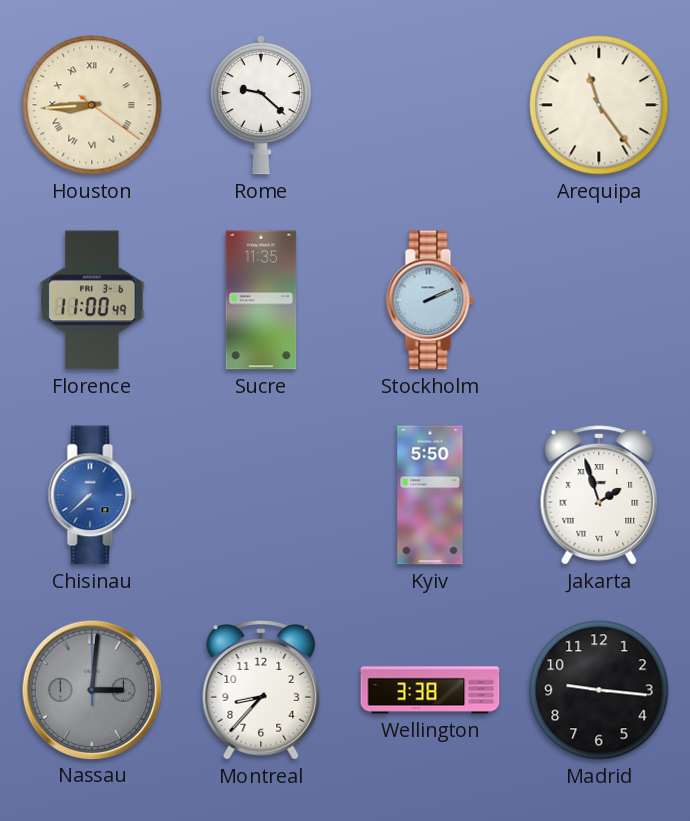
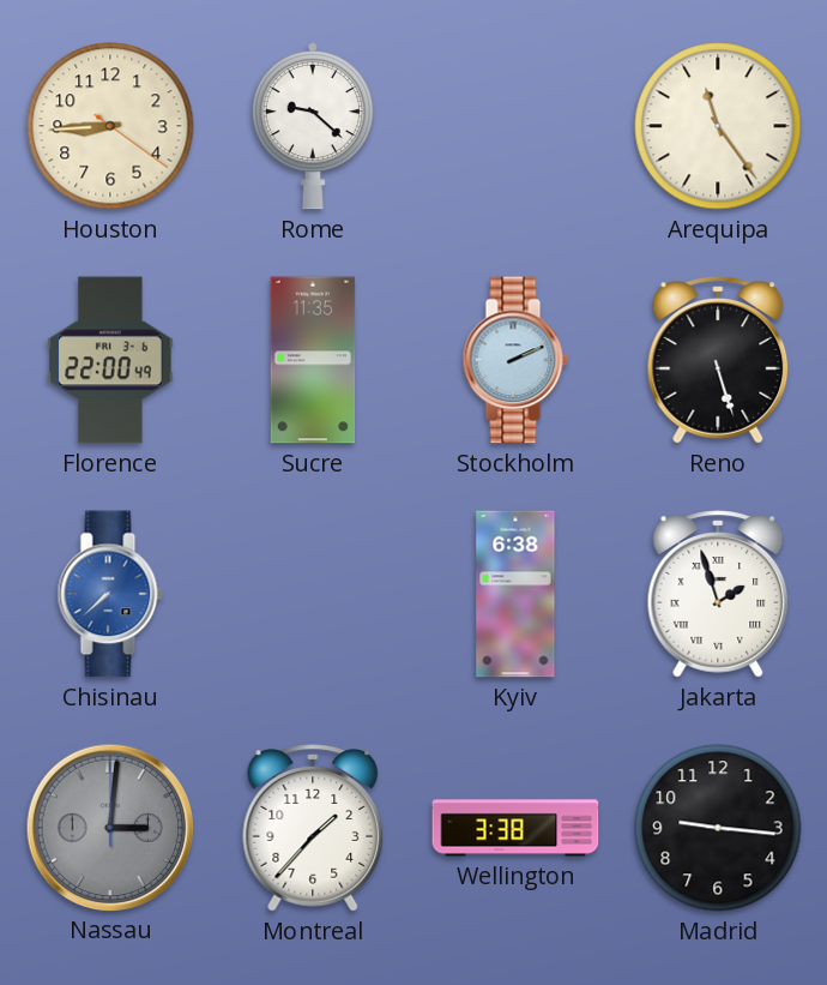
Houston numerals: Roman -> Arabic (110, 126)
Florence: 11:00 -> 22:00 (110, 360)
Reno: none -> 5:27 (718, 360)
Kyiv: 5:50 -> 6:38 (515, 594)
Montreal: 8:37 -> 1:37 (313, 828)
